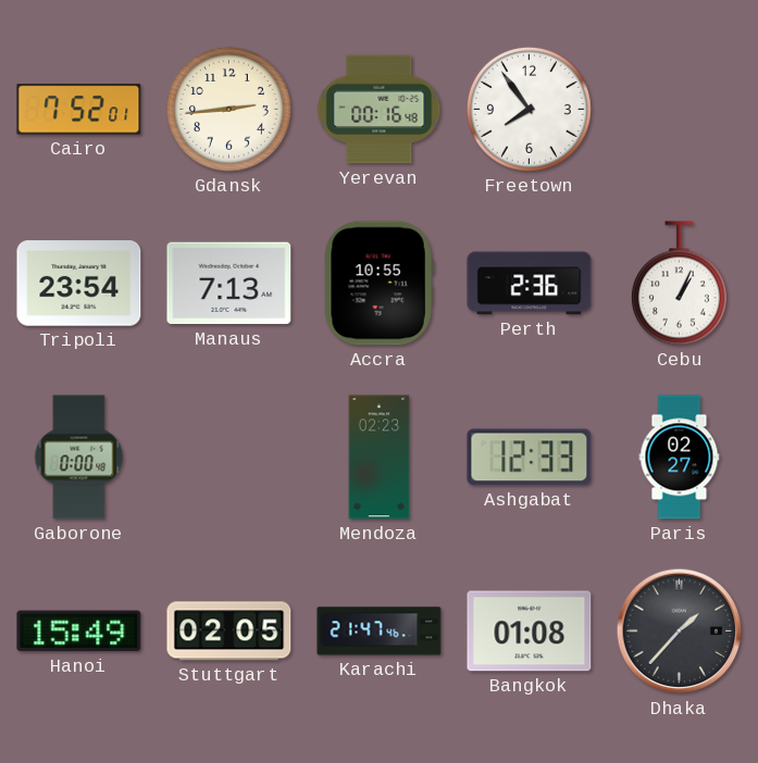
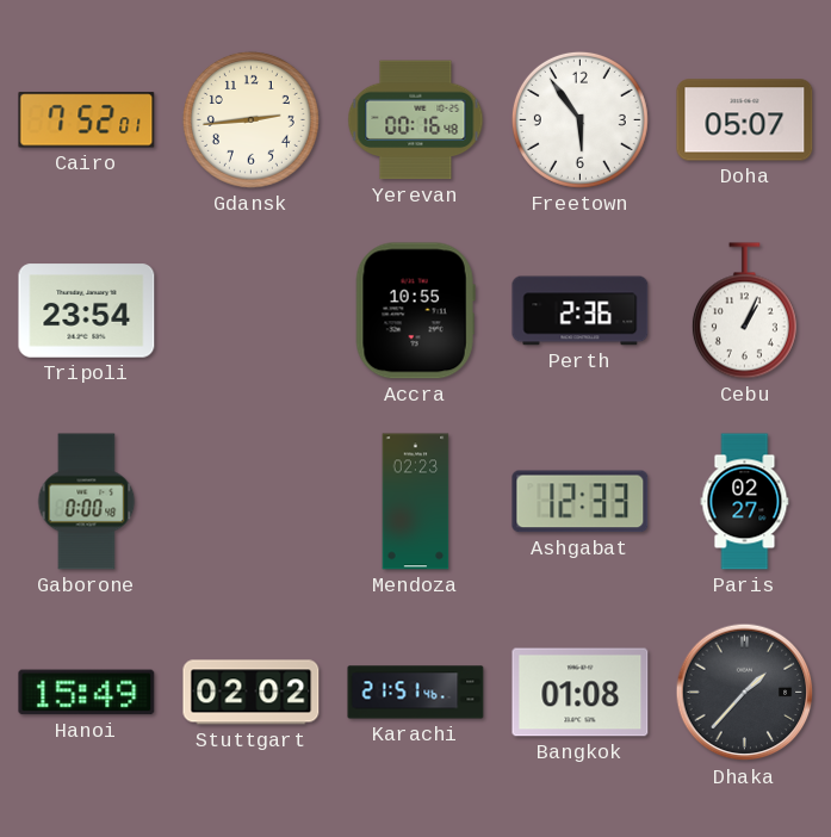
Freetown: 7:54 -> 5:54 (579, 119)
Doha: none -> 05:07 (745, 120)
Manaus: 7:13 -> none (229, 284)
Stuttgart: 02:05 -> 02:02 (252, 693)
Karachi: 21:47 -> 21:51 (416, 693)
